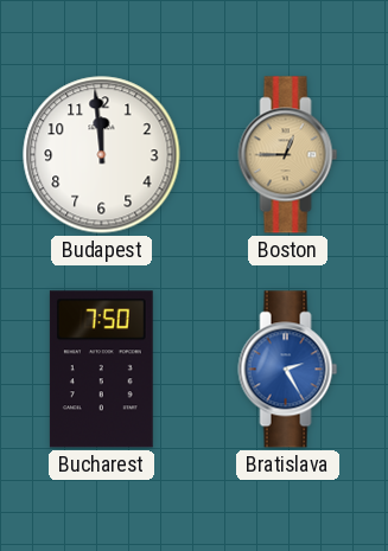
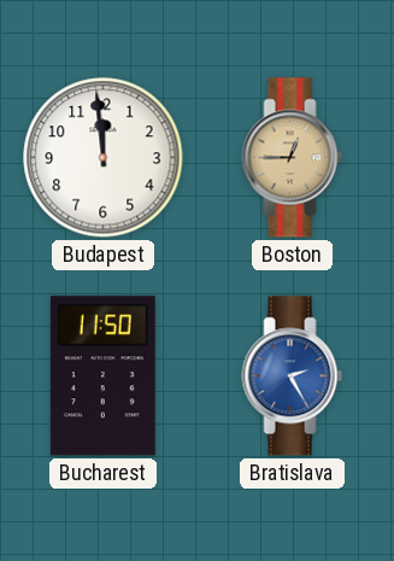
Bucharest: 7:50 -> 11:50 (102, 376)
